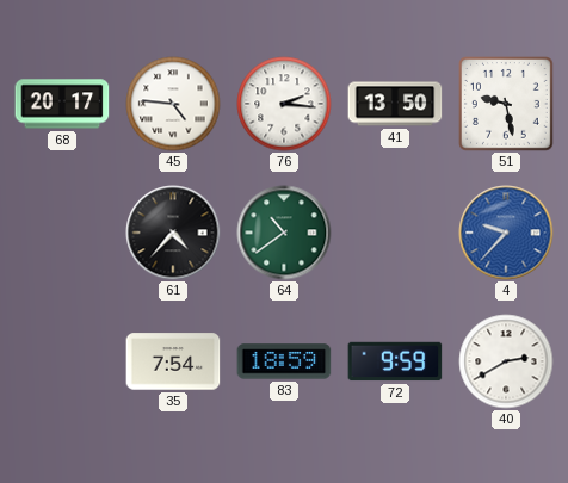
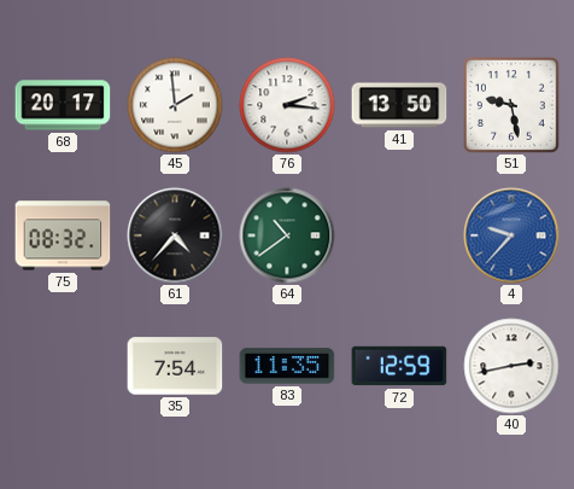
45: 4:46 -> 1:59 (175, 105)
75: none -> 08:32 (63, 235)
83: 18:59 -> 11:35 (287, 366)
72: 9:59 -> 12:59 (399, 366)
40: 2:40 -> 2:43 (511, 366)
